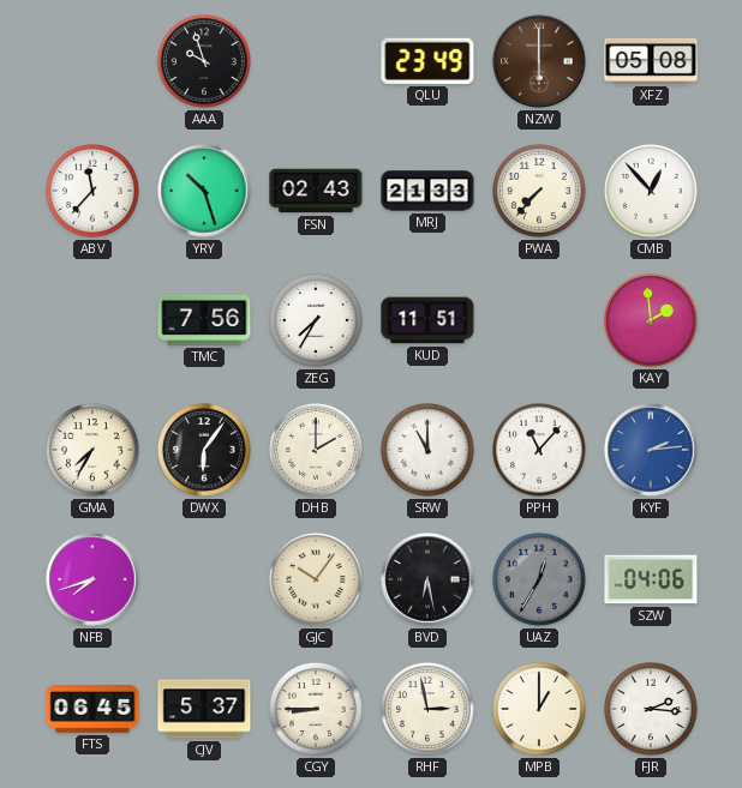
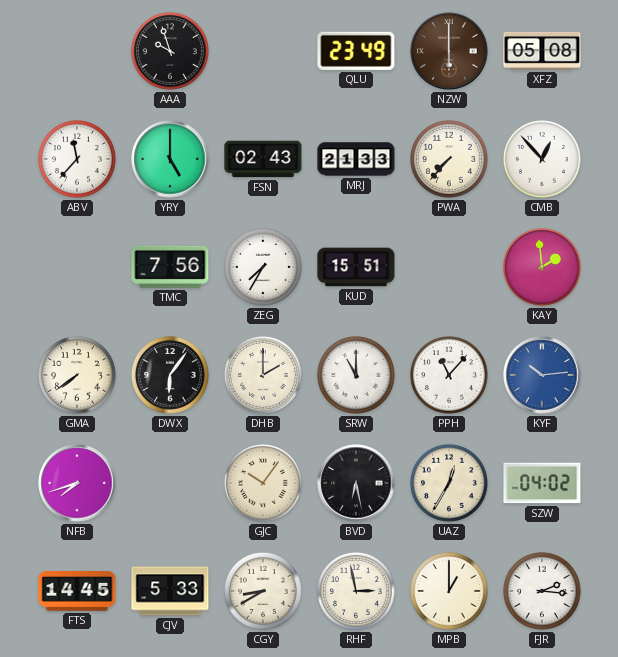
YRY: 10:27 -> 5:00 (170, 159)
KUD: 11:51 -> 15:51 (356, 267)
GMA: 7:35 -> 7:39 (77, 375)
KYF: 2:14 -> 10:14 (542, 375)
UAZ dial: grey -> cream (449, 483)
SZW: 04:06 -> 04:02 (542, 483)
FTS: 06:45 -> 14:45 (77, 592)
CJV: 5:37 -> 5:33 (170, 591)
CGY: 8:45 -> 8:40 (263, 591)
